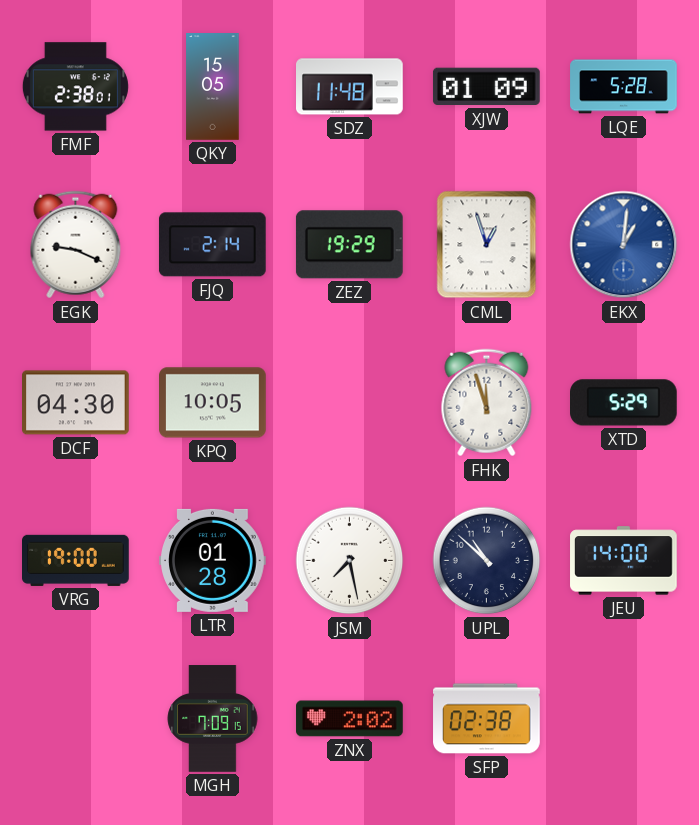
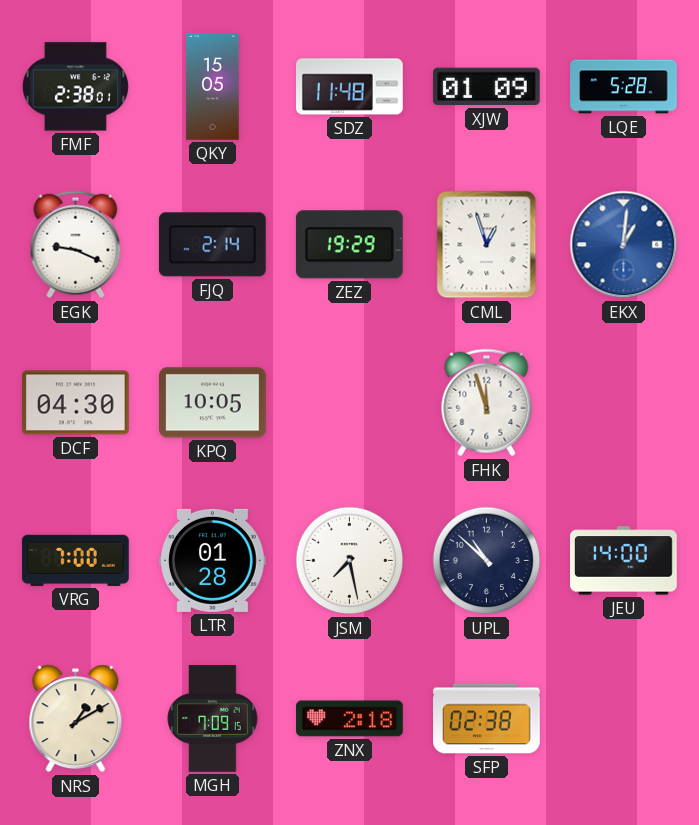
XTD: 5:29 -> none (624, 403)
VRG: 19:00 -> 7:00 (76, 560)
NRS: none -> 1:10 (76, 719)
ZNX: 2:02 -> 2:18 (350, 719)
